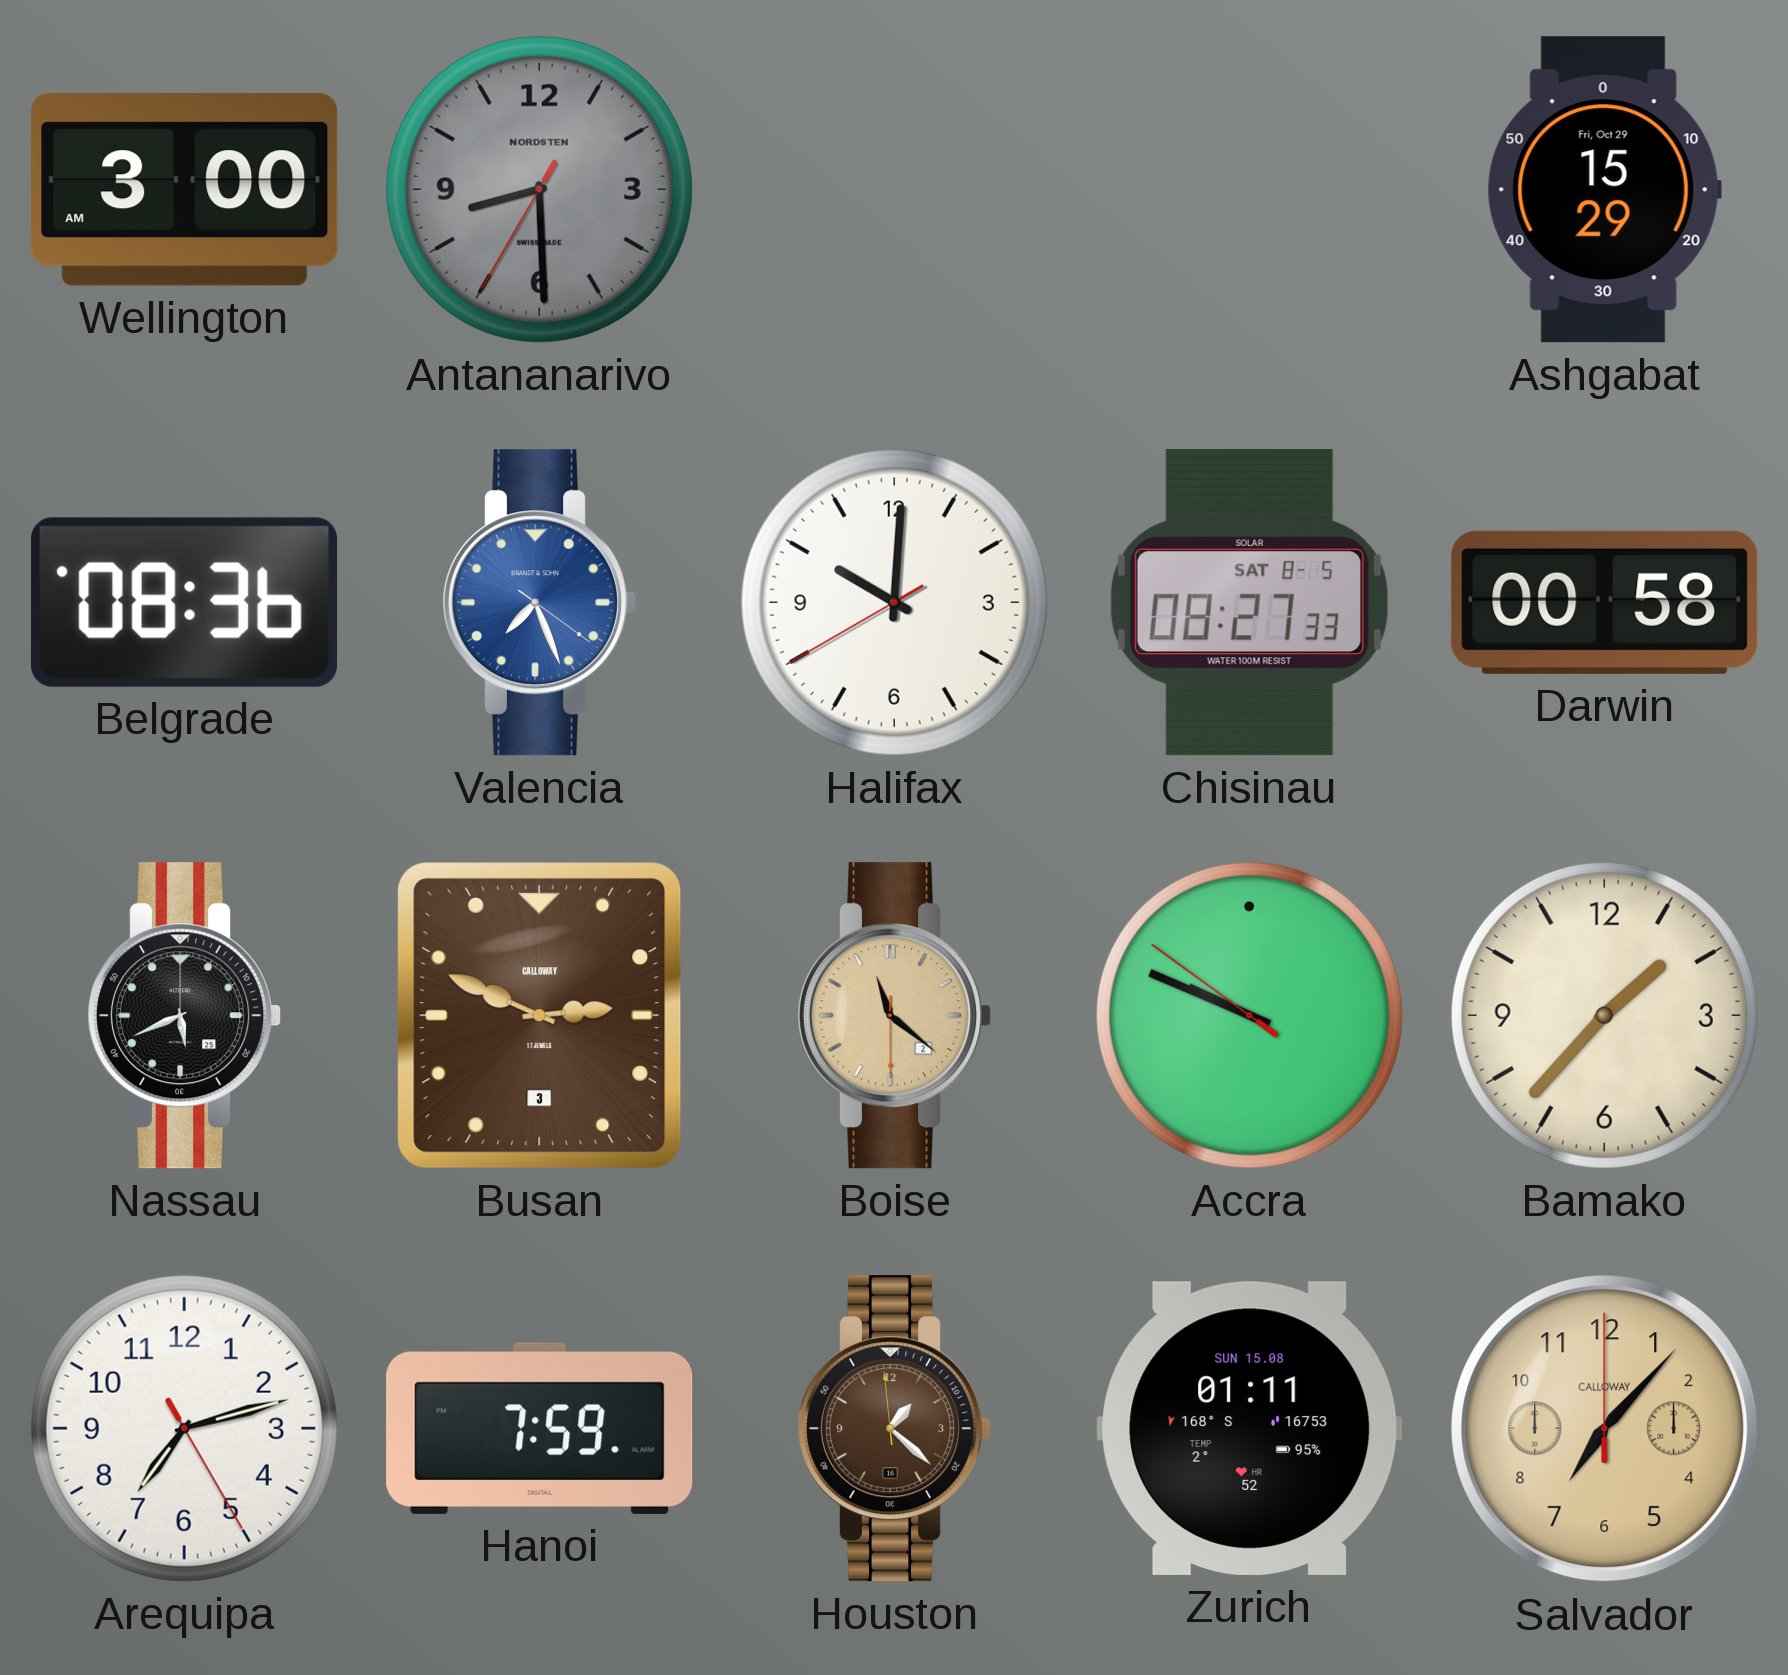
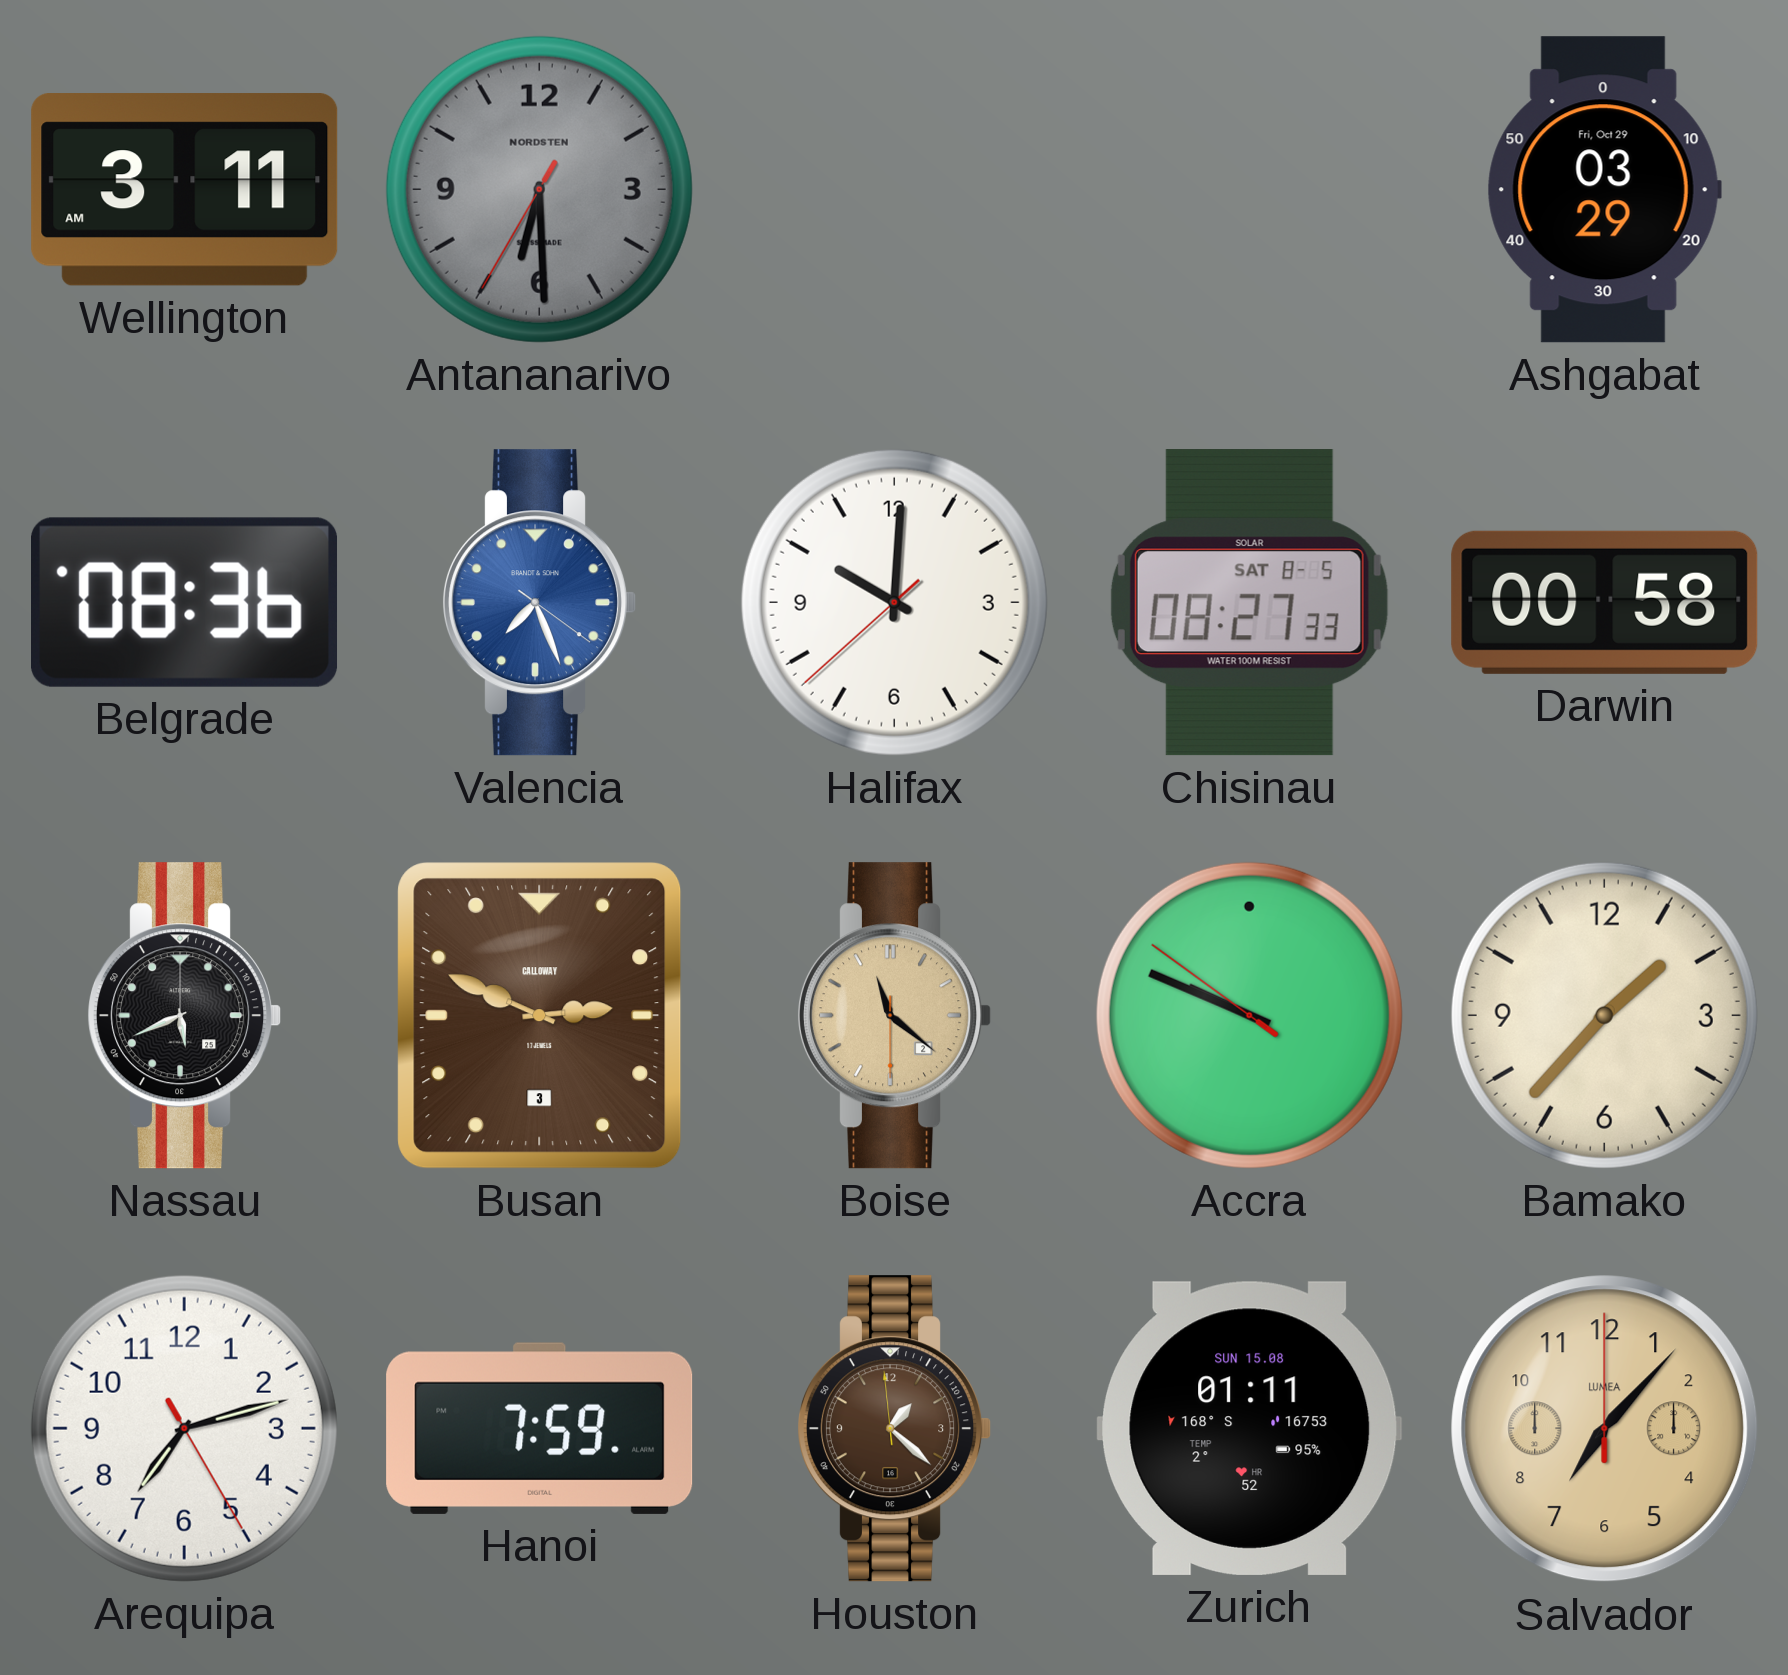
Wellington: 3:00 -> 3:11 (185, 190)
Antananarivo: 8:29 -> 6:29 (539, 189)
Ashgabat: 15:29 -> 03:29 (1604, 190)
Halifax: 10:00:40 -> 10:00:38 (894, 602)
Salvador brand: CALLOWAY -> LUMEA (1605, 1429)
